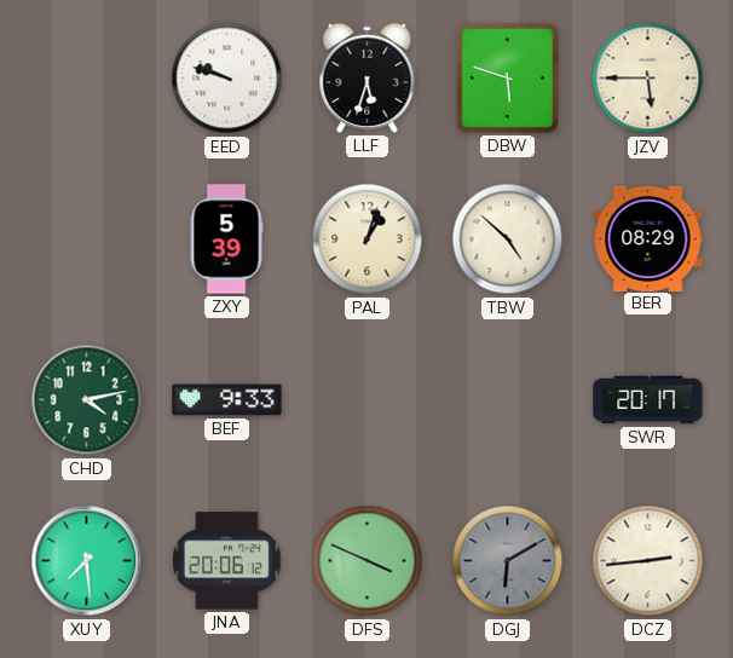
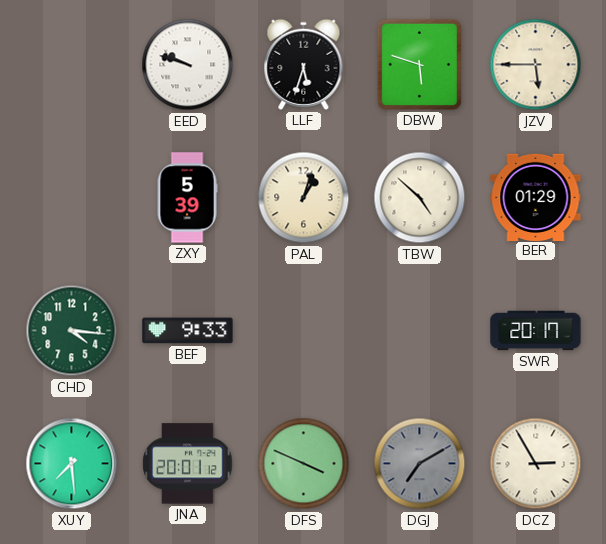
BER: 08:29 -> 01:29 (536, 197)
CHD: 4:13 -> 4:16 (72, 331)
JNA: 20:06 -> 20:01 (188, 464)
DGJ: 6:10 -> 7:10 (420, 464)
DCZ: 2:44 -> 2:55 (536, 464)
